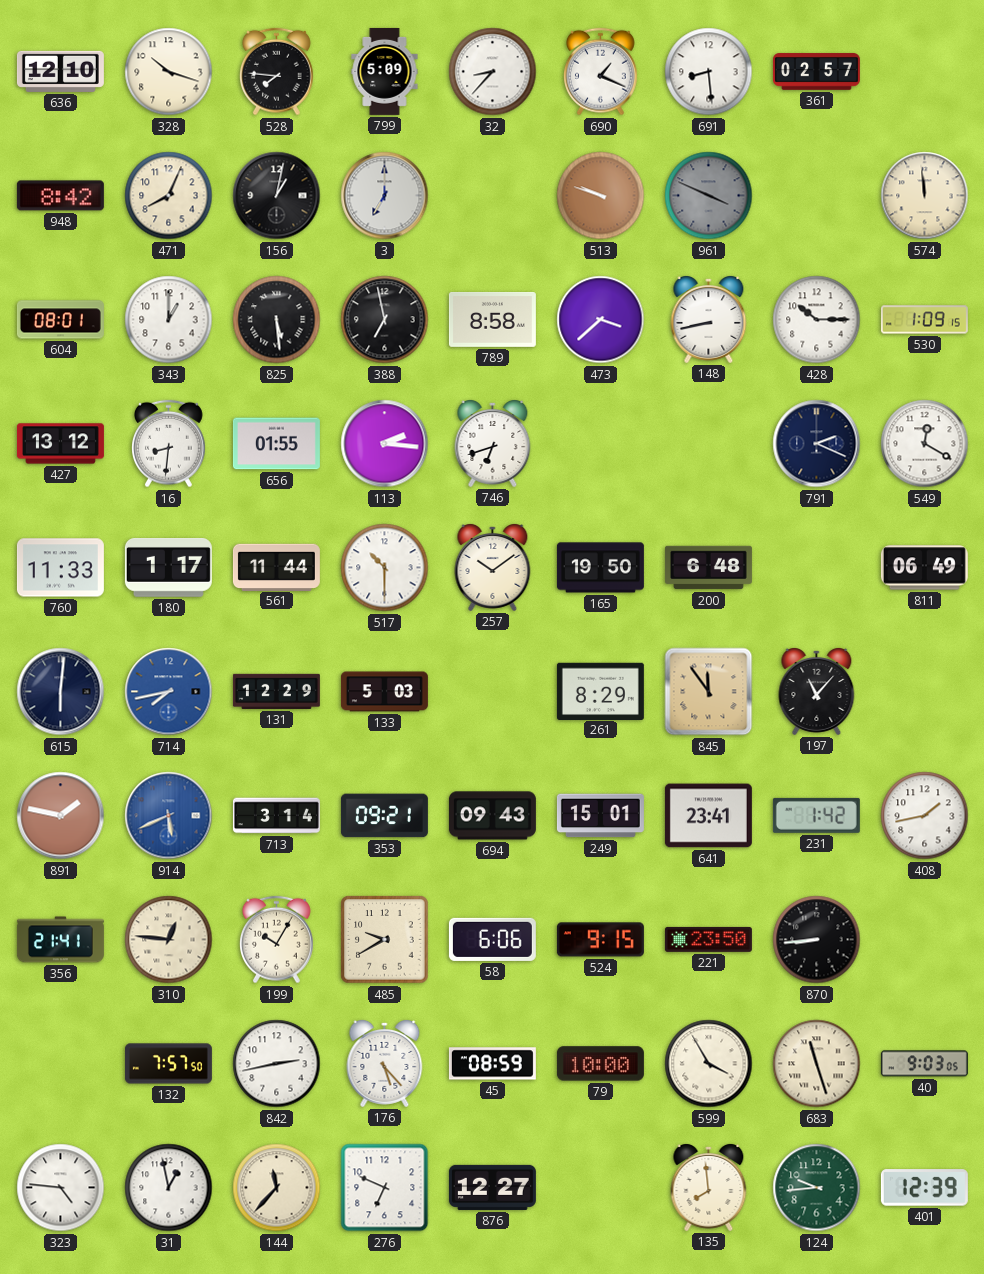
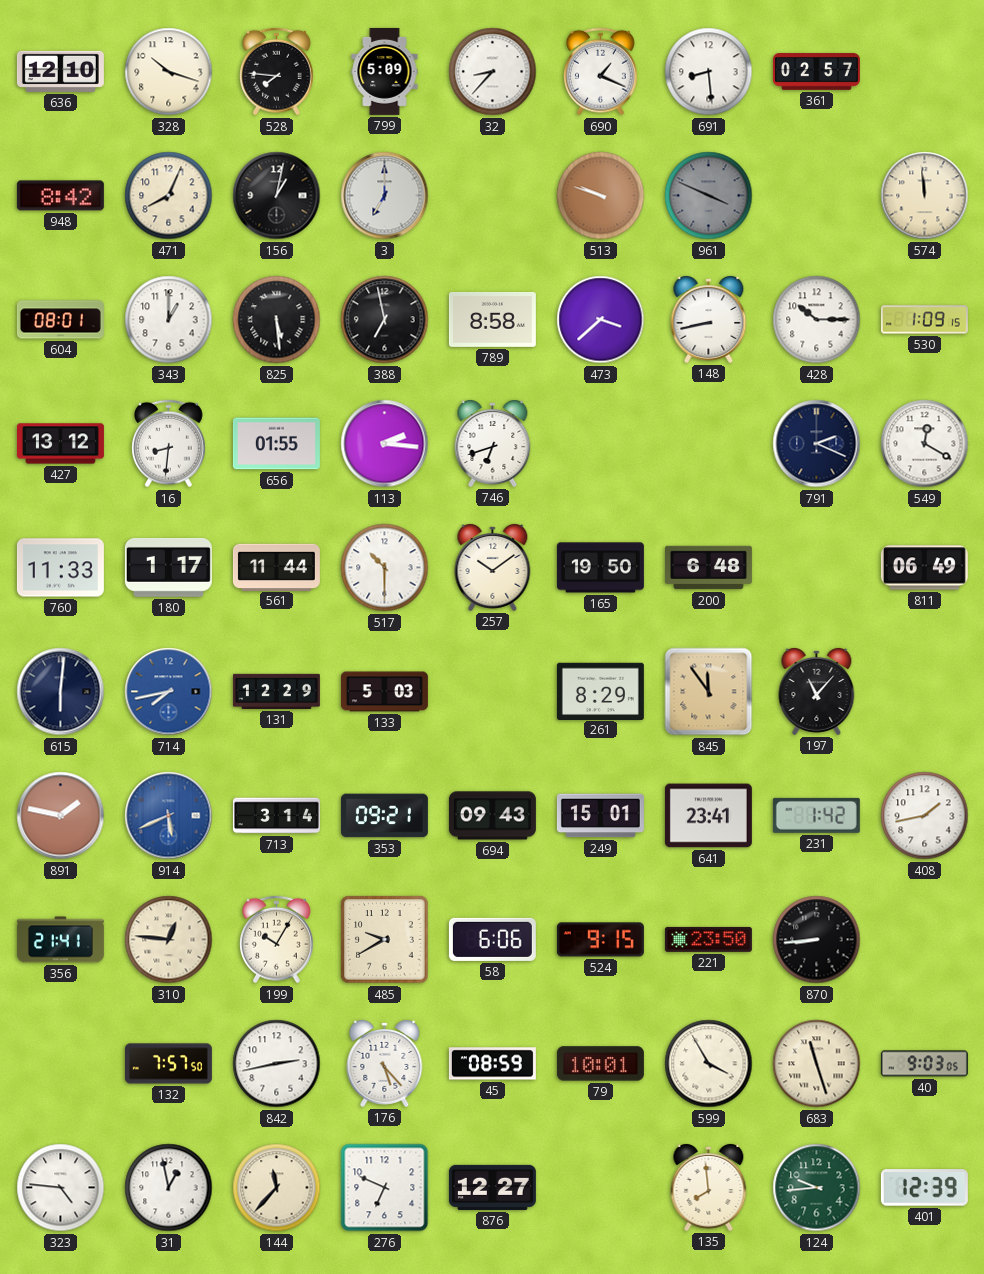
79: 10:00 -> 10:01 (600, 1064)
